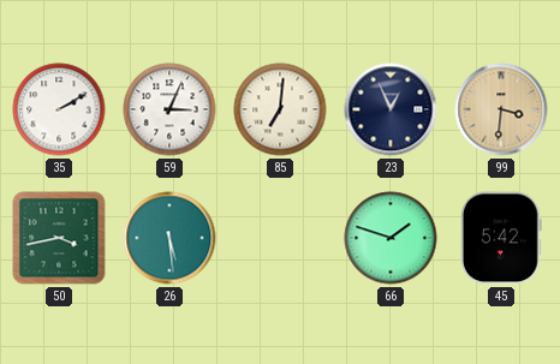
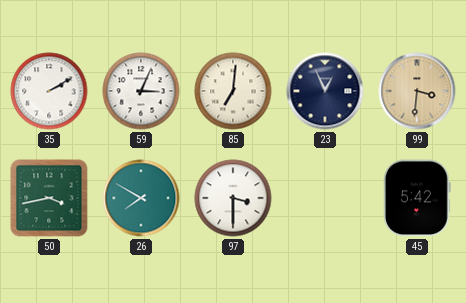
26: 5:29 -> 7:50 (141, 198)
97: none -> 3:30 (233, 198)
66: 1:48 -> none (391, 238)
